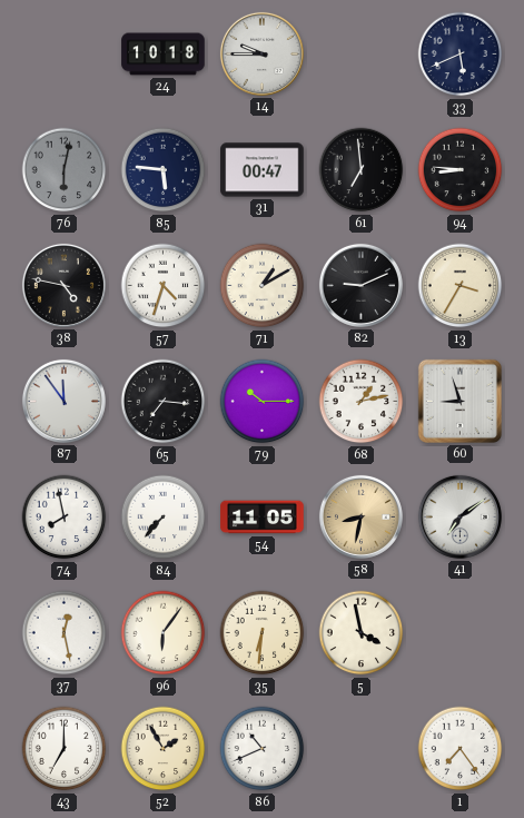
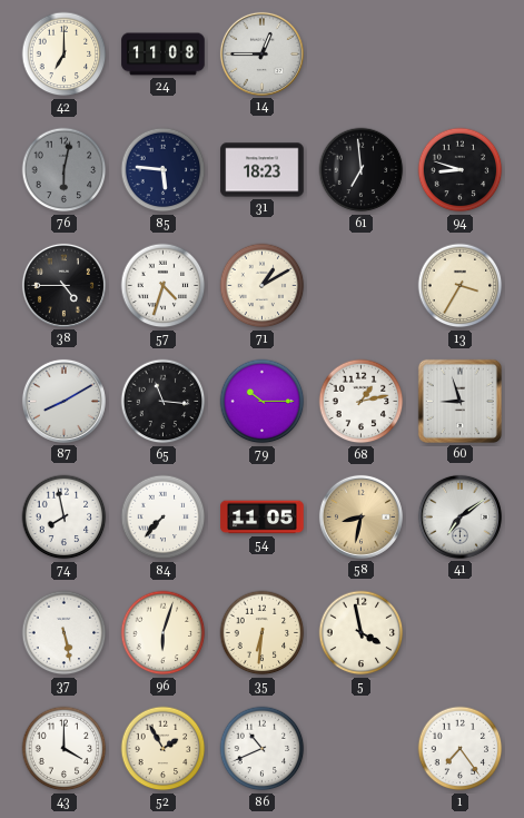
42: none -> 7:00 (65, 55)
24: 10:18 -> 11:08 (164, 55)
14: 9:45 -> 12:45 (261, 53)
33: 5:41 -> none (461, 55)
31: 00:47 -> 18:23 (263, 170)
94: 8:46 -> 8:48 (461, 170)
38: 4:47 -> 4:45 (63, 285)
82: 9:11 -> none (360, 285)
87: 11:54 -> 8:10 (63, 401)
65: 7:16 -> 11:16 (164, 402)
37: 12:28 -> 5:28 (65, 633)
96: 6:06 -> 6:03 (164, 633)
43: 7:00 -> 4:00 (65, 749)
